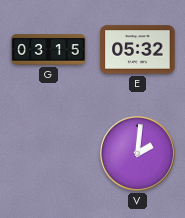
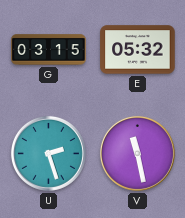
U: none -> 2:27 (48, 153)
V: 2:01 -> 11:28 (137, 153)
